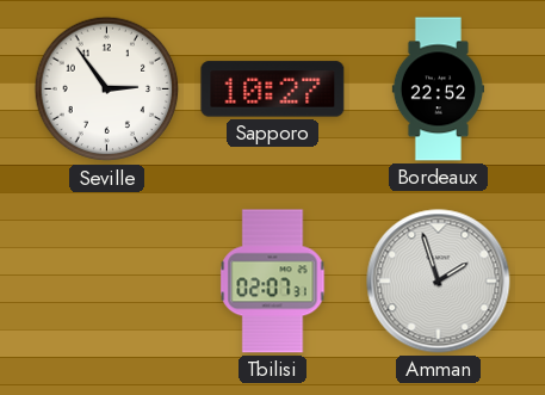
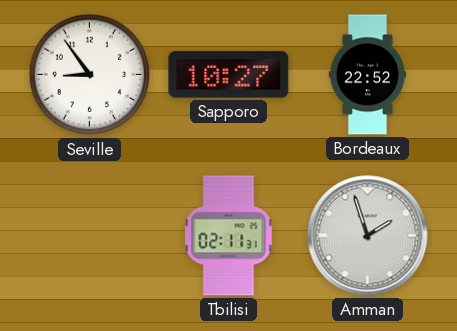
Seville: 2:54 -> 8:54 (90, 75)
Tbilisi: 02:07 -> 02:11 (229, 236)
